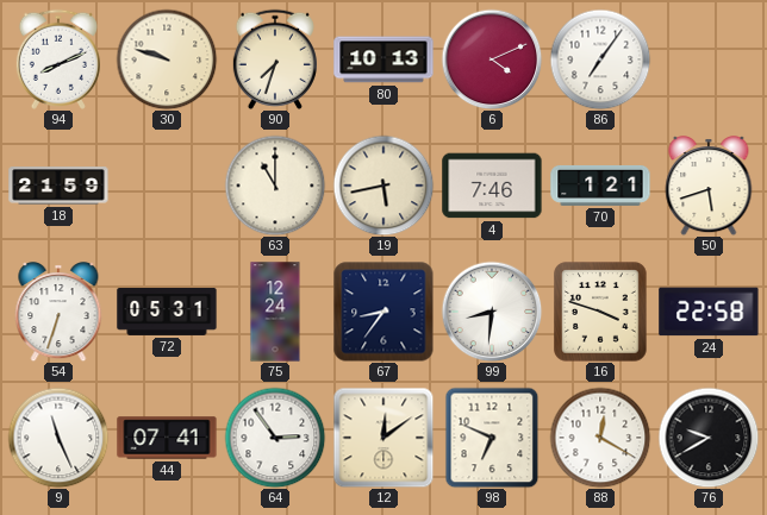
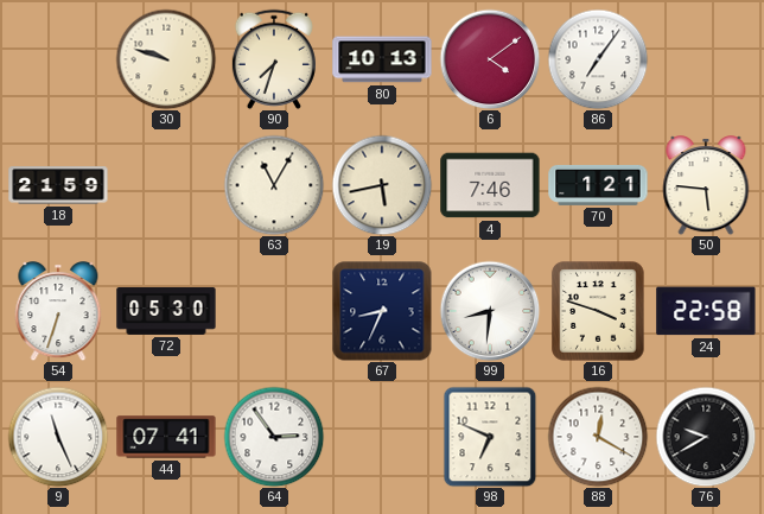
94: 8:11 -> none (58, 59)
6: 4:11 -> 4:09 (490, 59)
63: 11:00 -> 11:05 (274, 185)
50: 5:42 -> 5:46 (706, 185)
72: 05:31 -> 05:30 (166, 311)
75: 12:24 -> none (275, 312)
67: 8:36 -> 8:34 (382, 311)
12: 12:09 -> none (383, 438)
